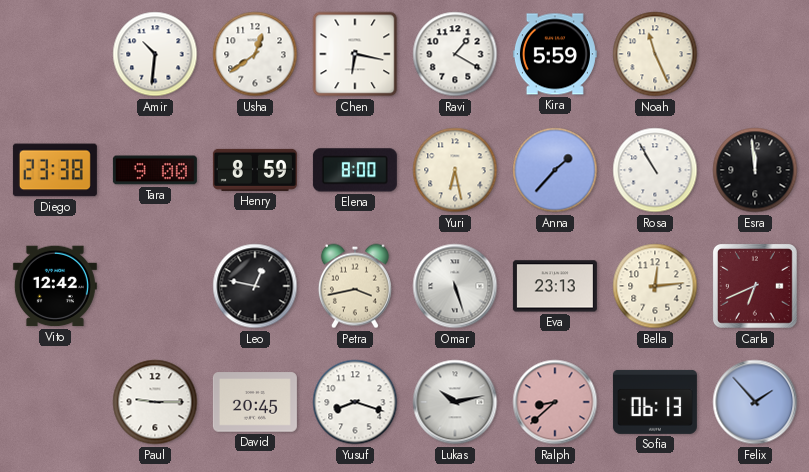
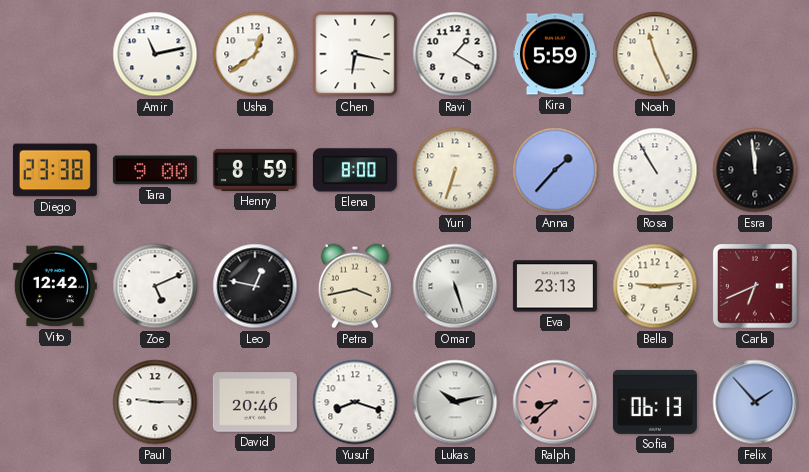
Amir: 10:31 -> 11:13 (155, 54)
Yuri: 6:28 -> 6:33 (455, 170)
Zoe: none -> 5:11 (155, 286)
Bella: 12:14 -> 9:14 (655, 286)
David: 20:45 -> 20:46 (255, 402)
